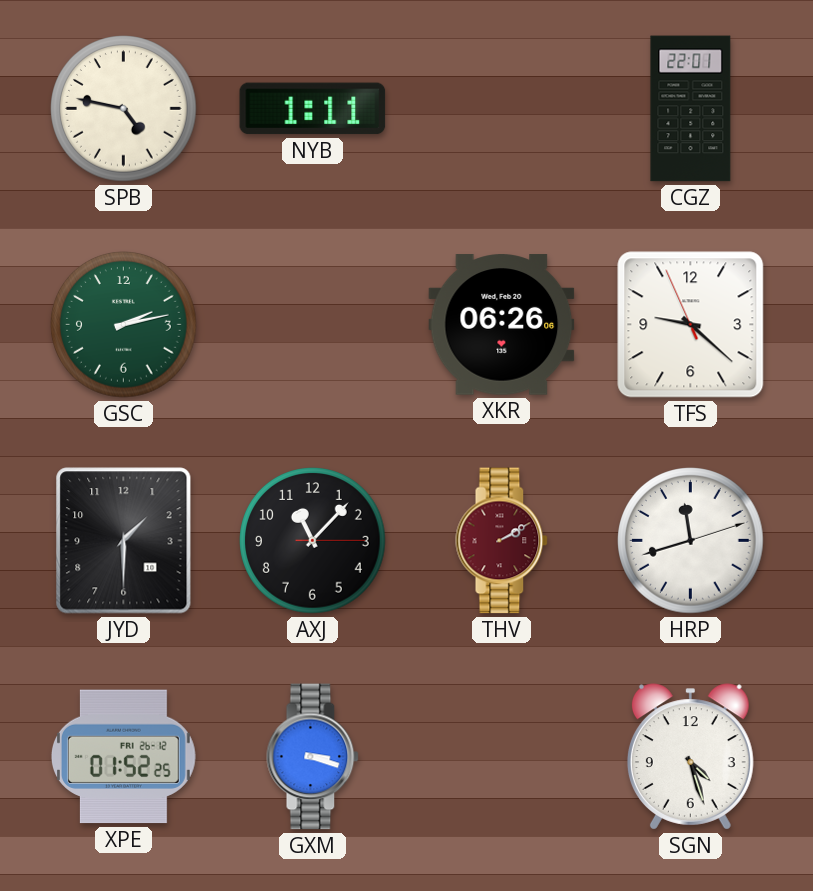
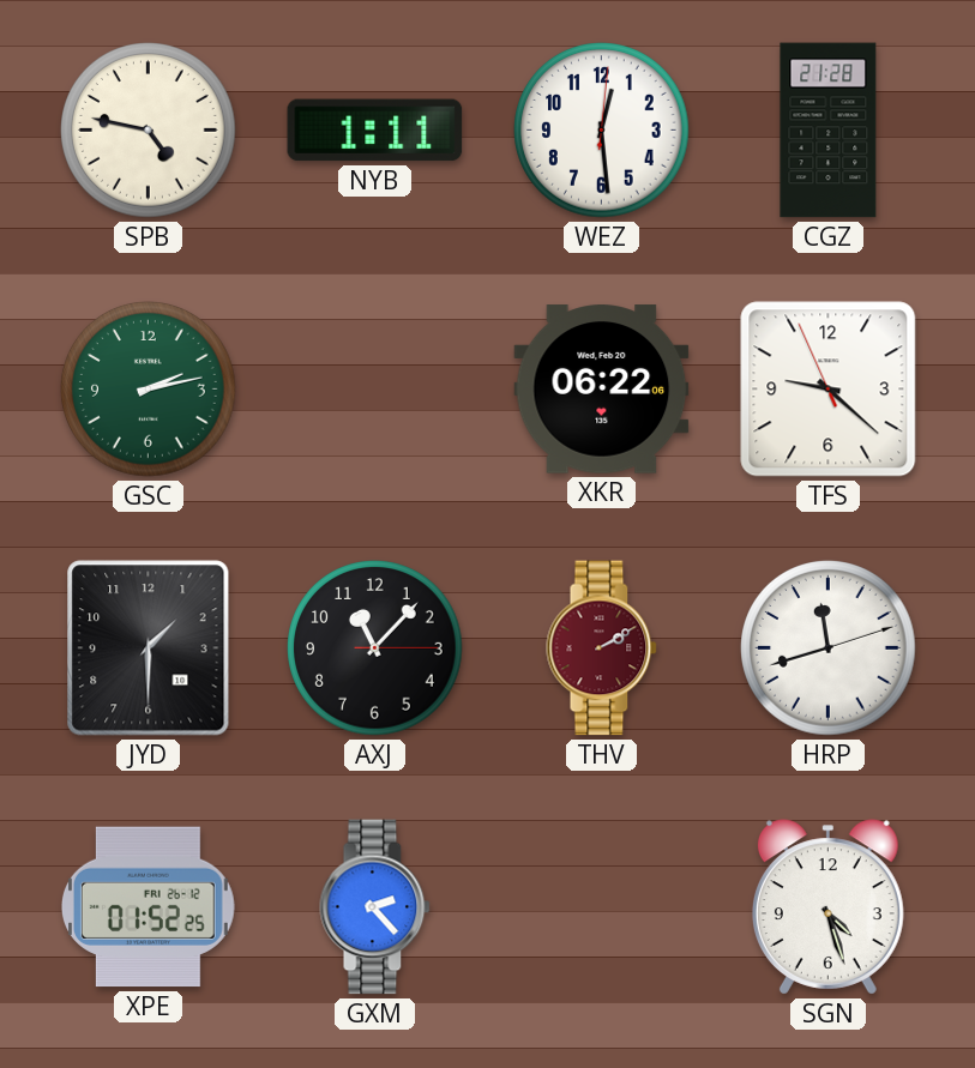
WEZ: none -> 12:29 (602, 131)
CGZ: 22:01 -> 21:28 (829, 131)
XKR: 06:26 -> 06:22 (602, 390)
GXM: 3:18 -> 2:23 (375, 907)
